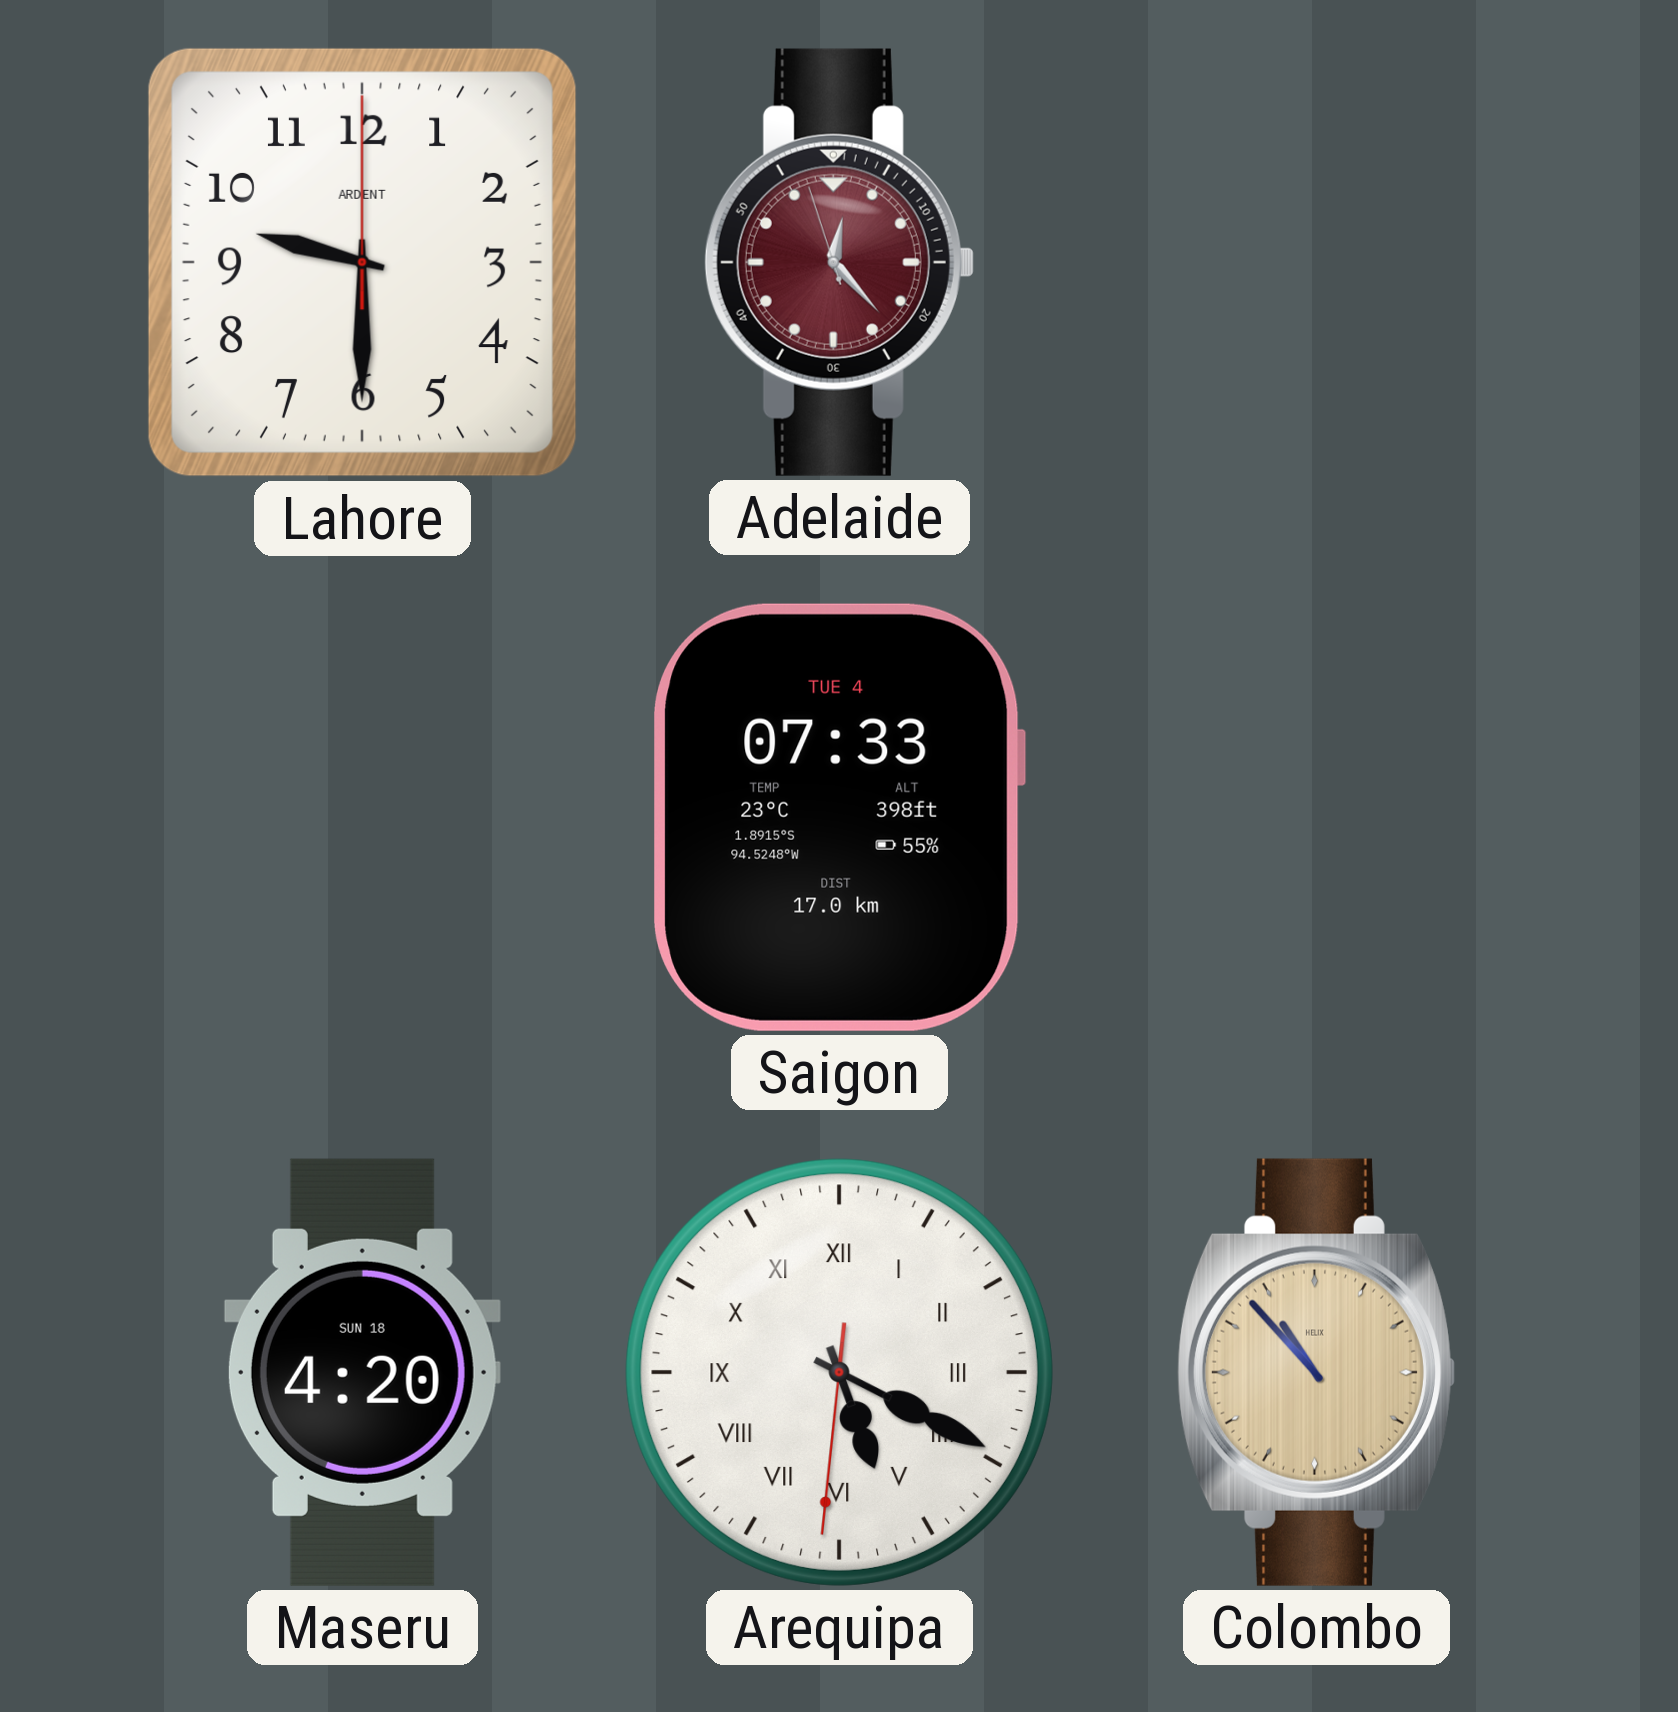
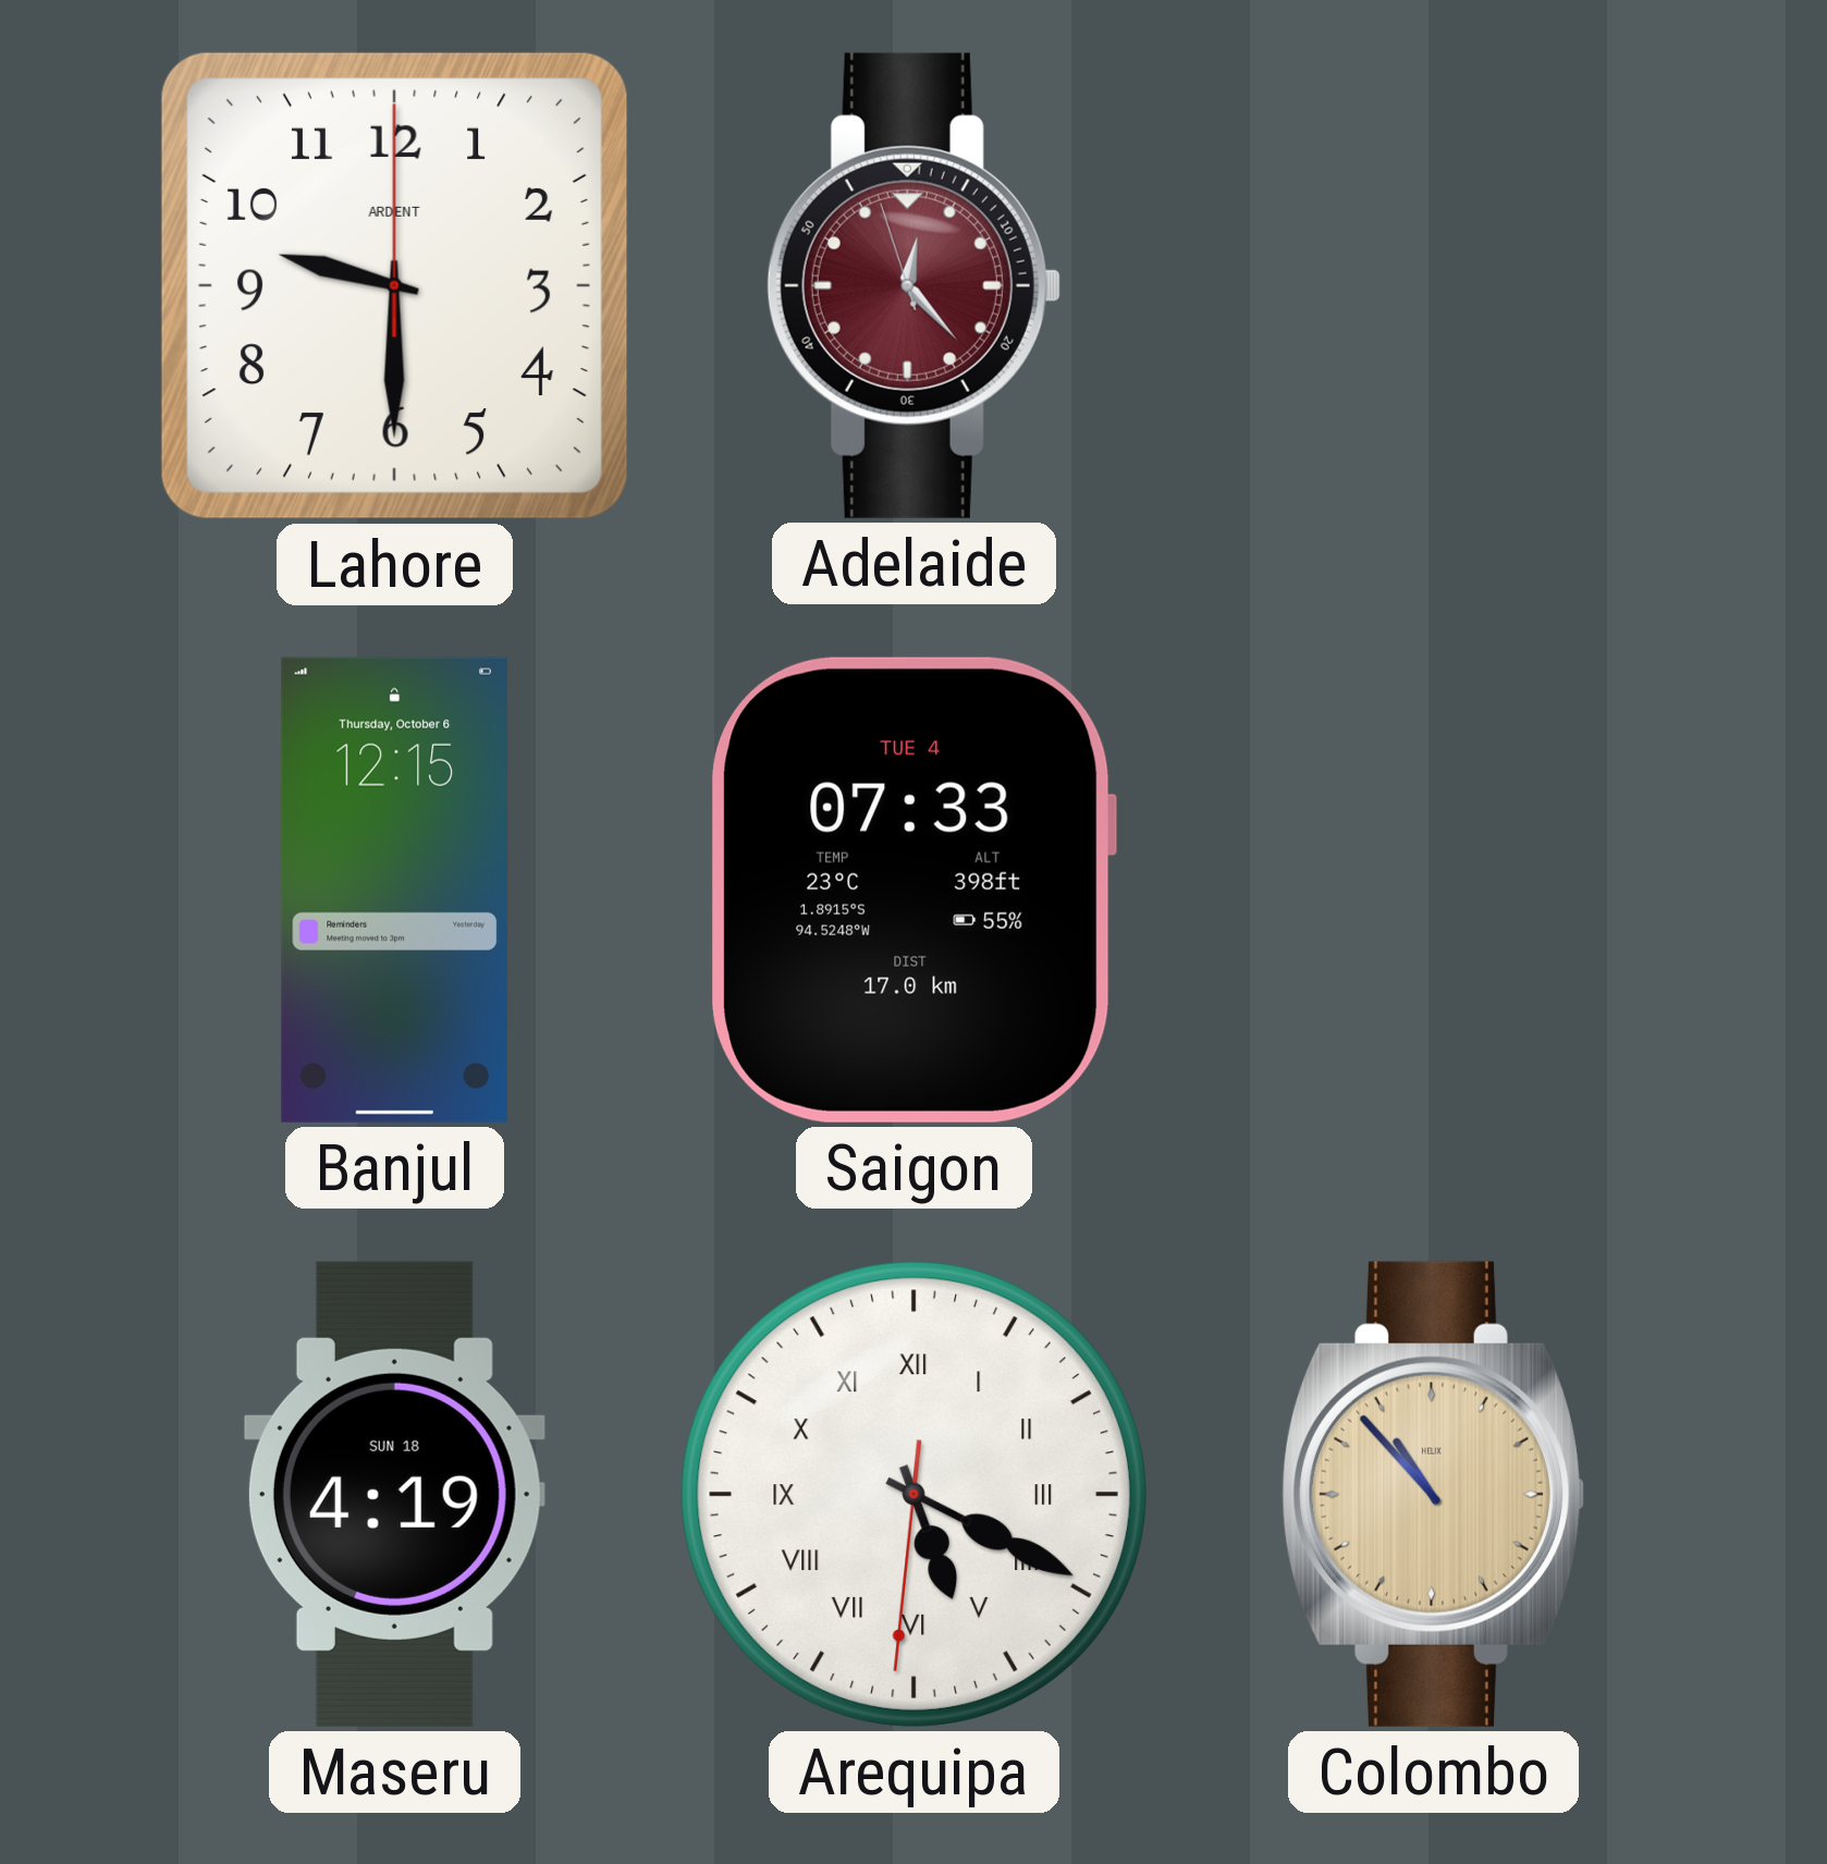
Banjul: none -> 12:15 (394, 890)
Maseru: 4:20 -> 4:19 (394, 1494)
